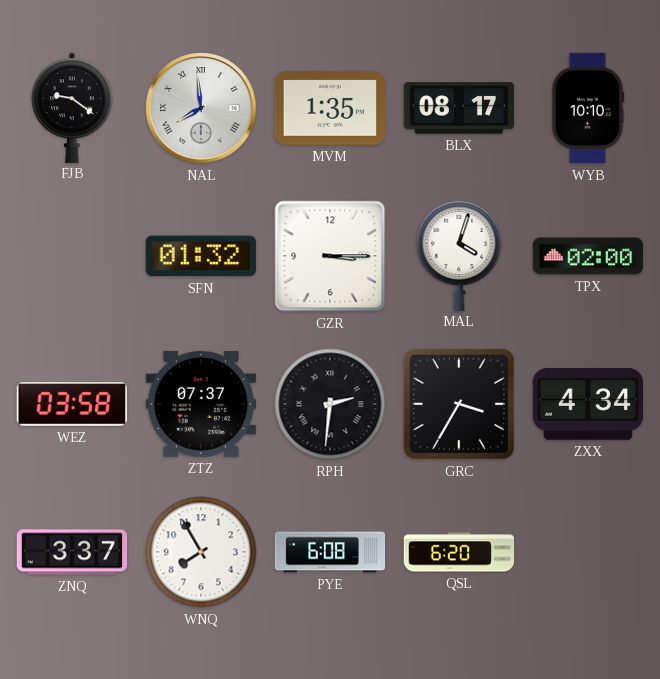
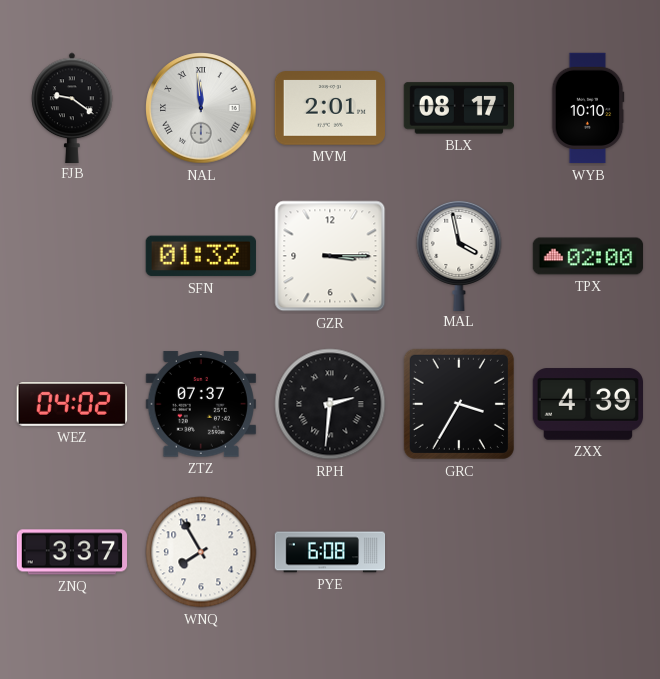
NAL: 7:59 -> 11:59 (201, 108)
MVM: 1:35 -> 2:01 (329, 108)
MAL: 4:03 -> 3:58 (459, 255)
WEZ: 03:58 -> 04:02 (72, 404)
ZXX: 4:34 -> 4:39 (587, 404)
QSL: 6:20 -> none (459, 552)
